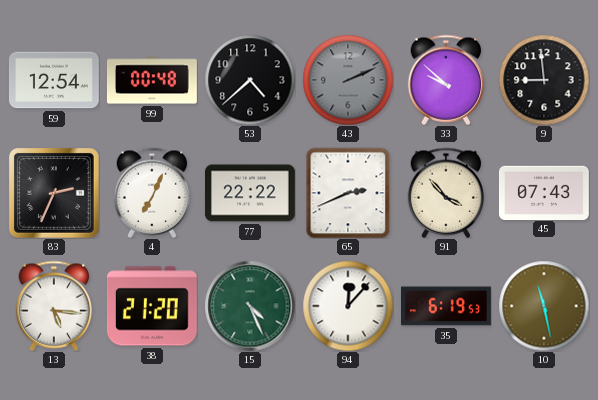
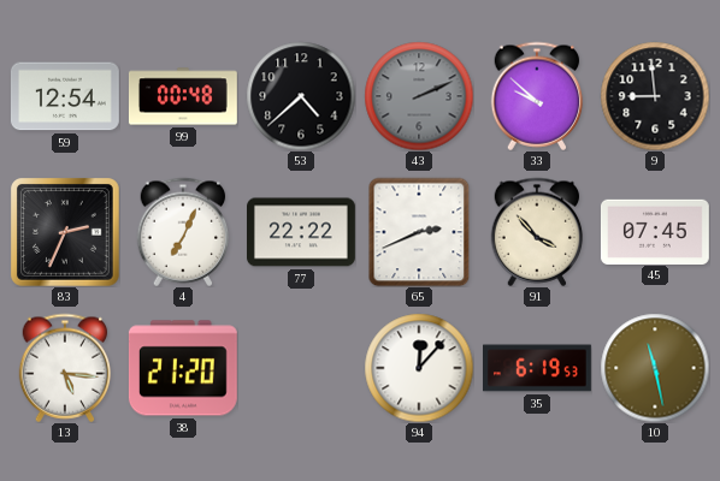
45: 07:43 -> 07:45 (655, 231)
15: 4:26 -> none (250, 306)
